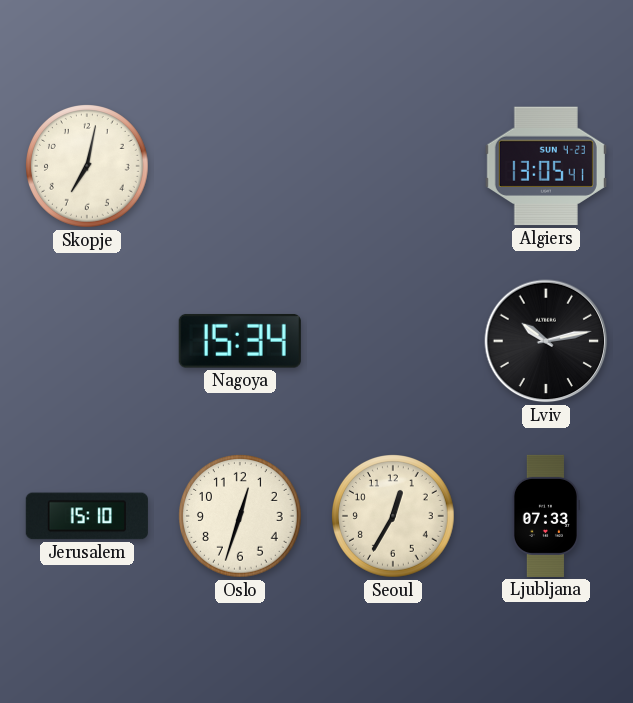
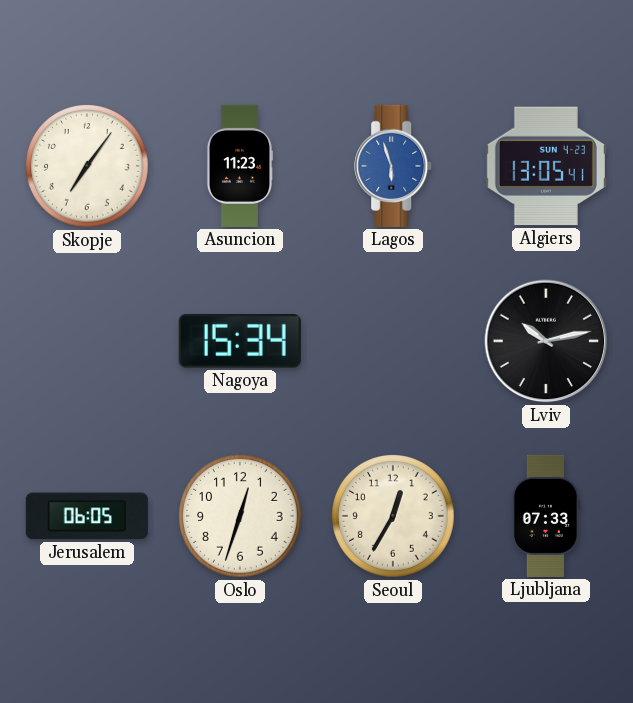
Skopje: 7:02 -> 7:06 (88, 167)
Asuncion: none -> 11:23 (240, 166)
Lagos: none -> 5:57 (394, 166)
Jerusalem: 15:10 -> 06:05 (87, 516)
